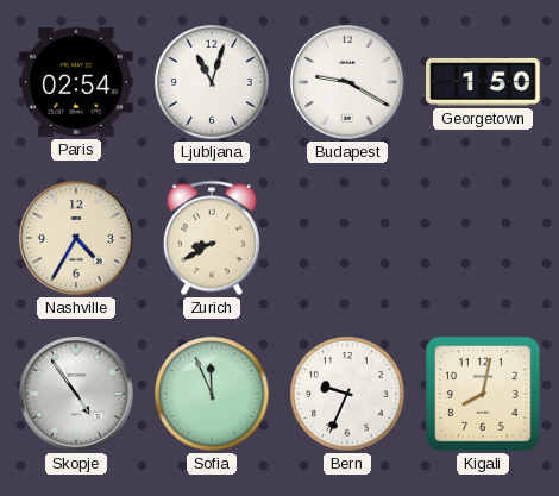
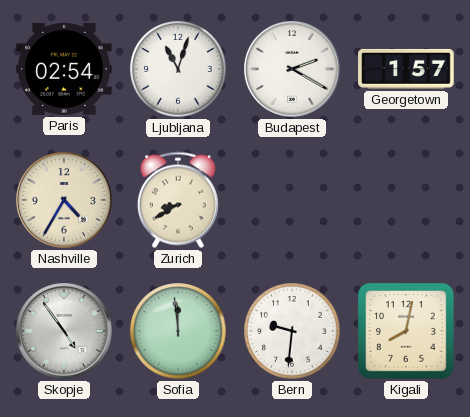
Budapest: 9:20 -> 2:20 (293, 70)
Georgetown: 1:50 -> 1:57 (406, 69)
Sofia: 11:56 -> 11:59 (178, 331)
Bern: 9:34 -> 9:31 (292, 331)
